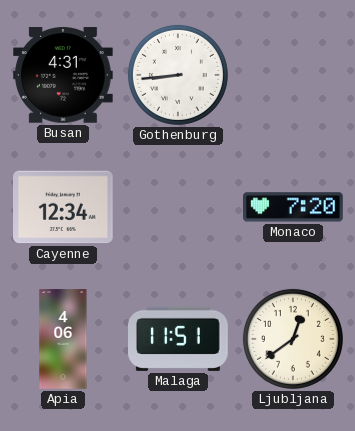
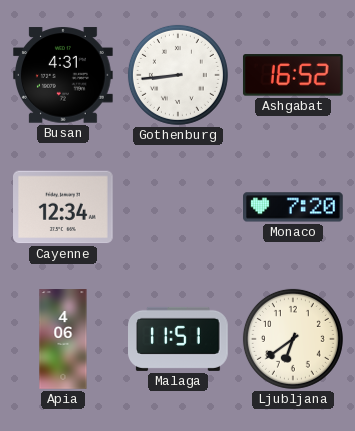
Ashgabat: none -> 16:52 (293, 75)
Ljubljana: 12:39 -> 6:39 (293, 339)
